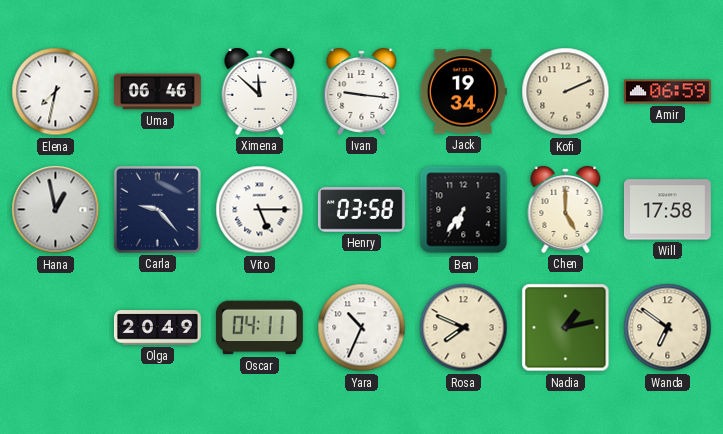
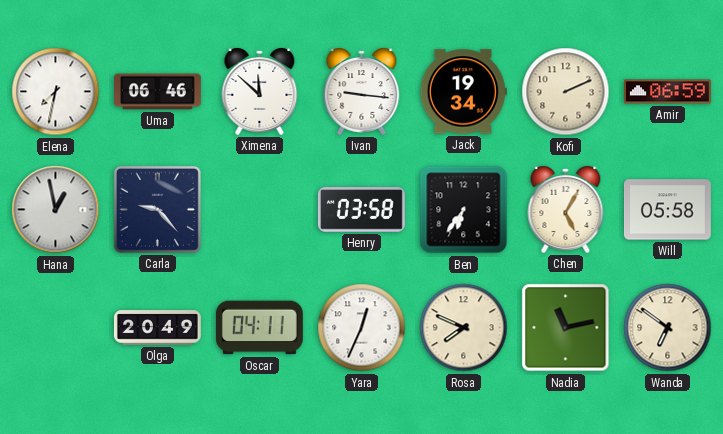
Vito: 5:15 -> none (260, 210)
Chen: 5:00 -> 5:05 (566, 209)
Will: 17:58 -> 05:58 (667, 210)
Yara: 10:34 -> 12:34 (362, 328)
Nadia: 1:13 -> 11:13 (566, 328)
